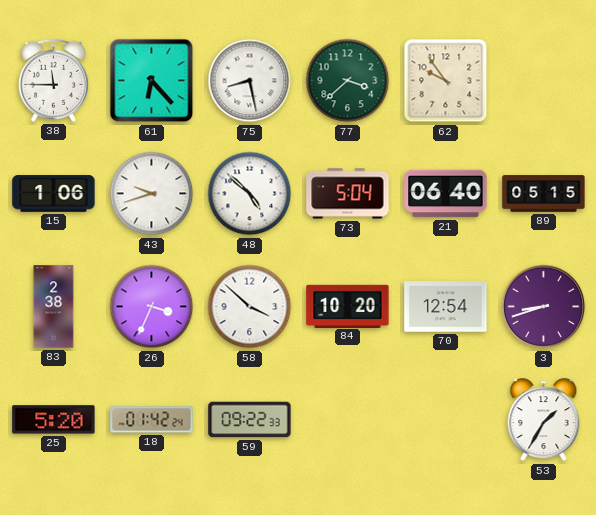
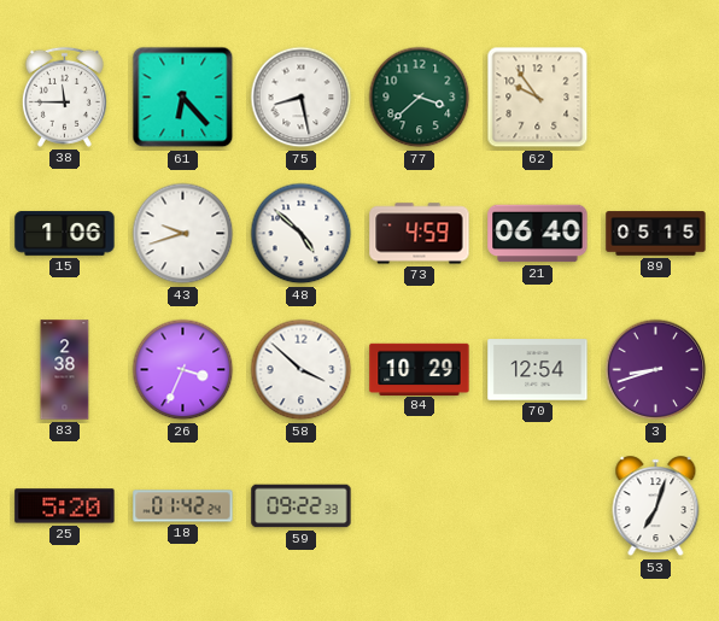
73: 5:04 -> 4:59 (420, 234)
84: 10:20 -> 10:29 (420, 369)
53: 1:35 -> 7:03 (656, 506)
